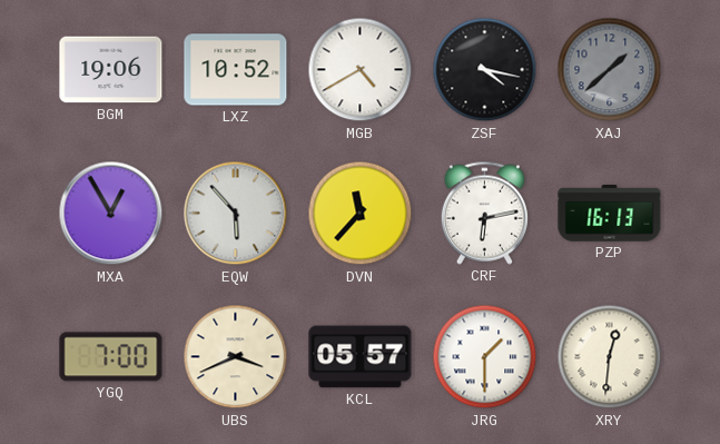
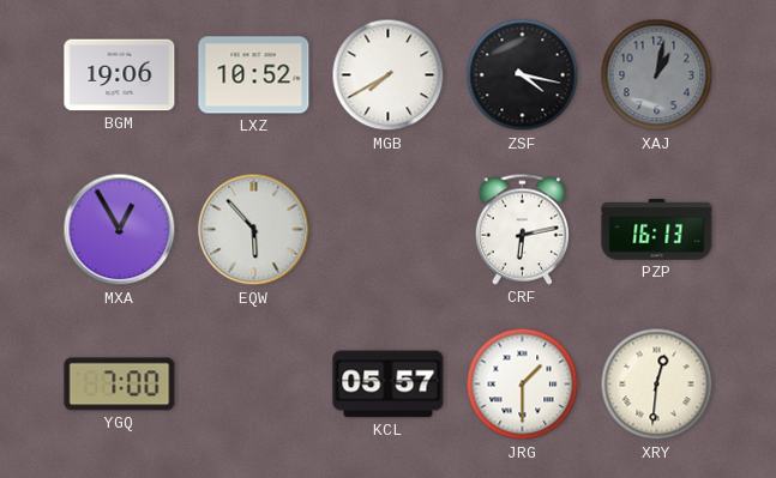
MGB: 4:40 -> 7:40 (389, 75)
XAJ: 1:38 -> 1:02 (657, 75)
DVN: 11:37 -> none (361, 214)
UBS: 3:41 -> none (236, 357)
